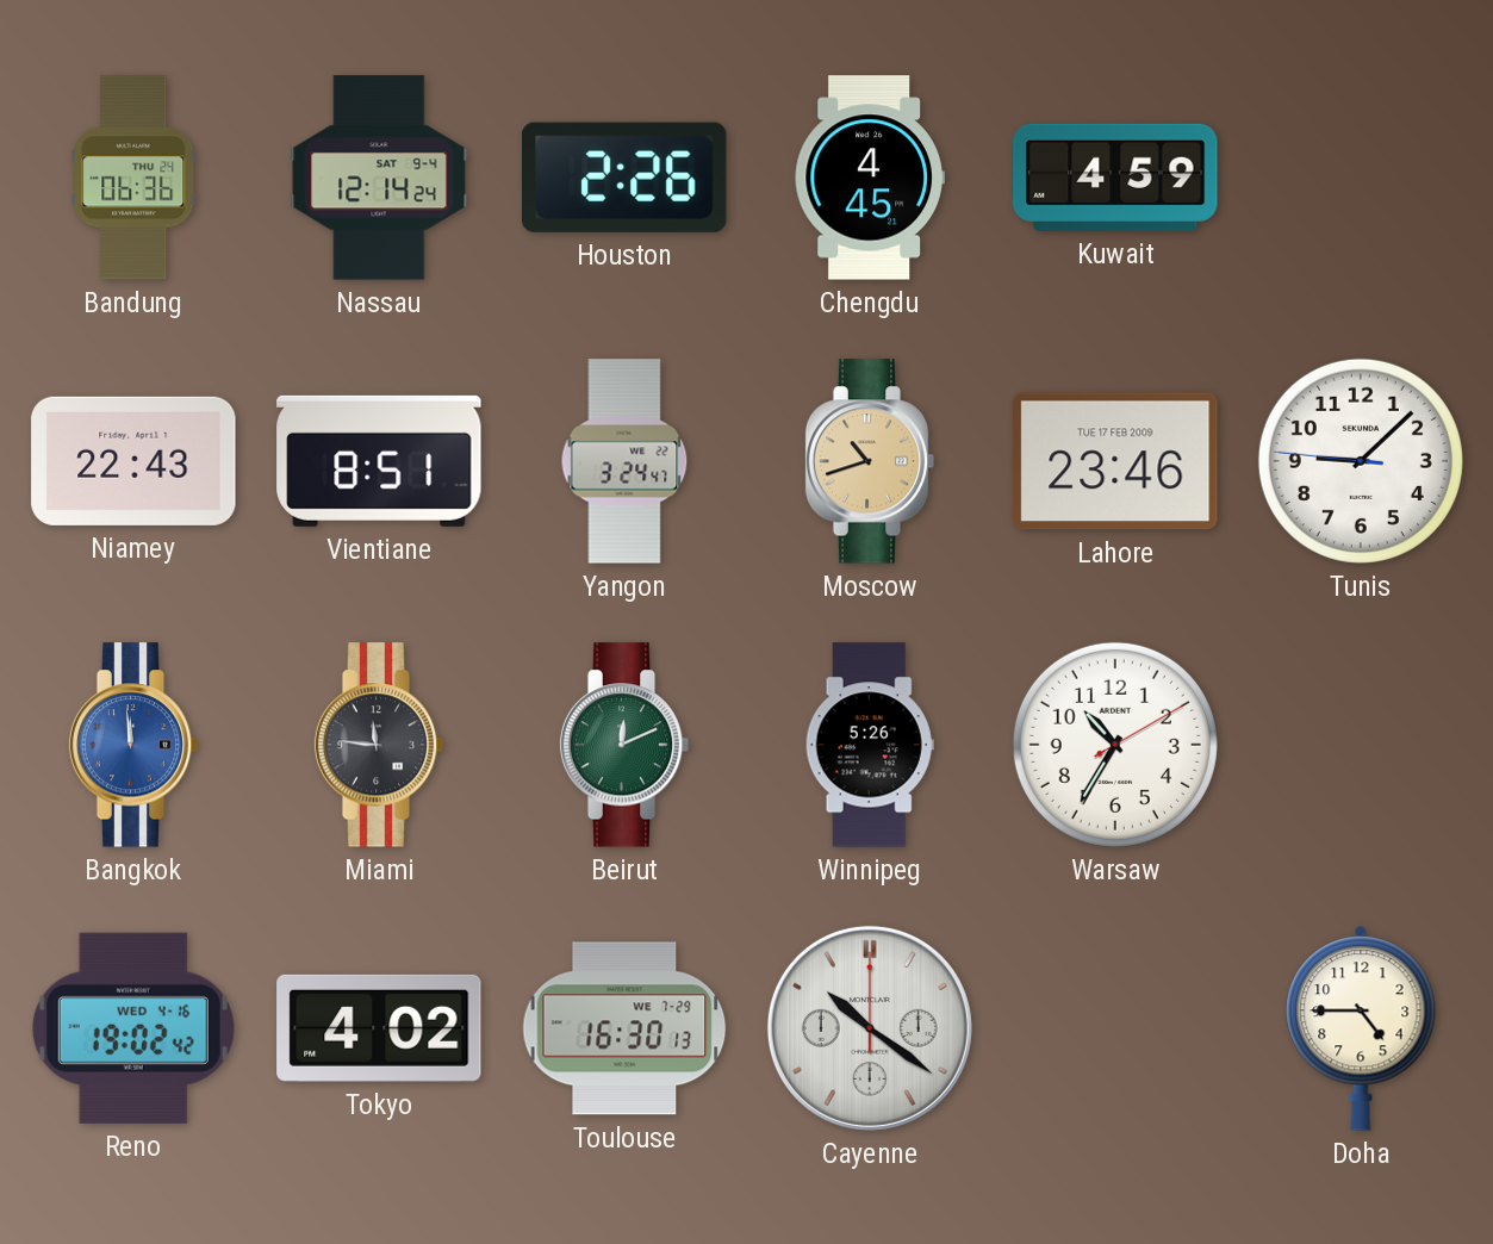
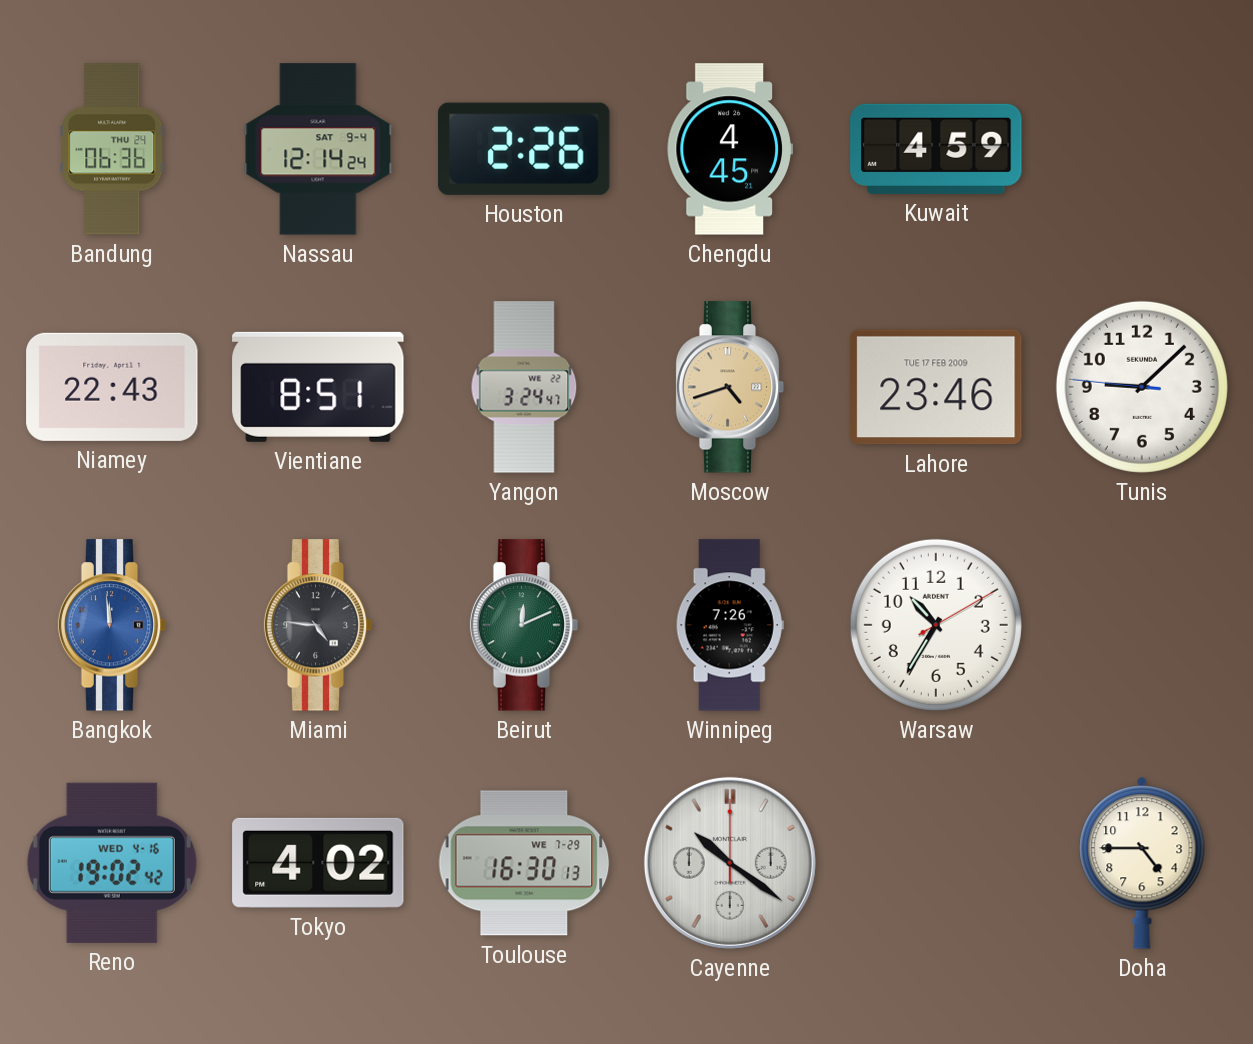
Moscow: 10:42 -> 4:42 (730, 387)
Miami: 11:46 -> 4:46 (318, 625)
Winnipeg: 5:26 -> 7:26 (730, 625)
